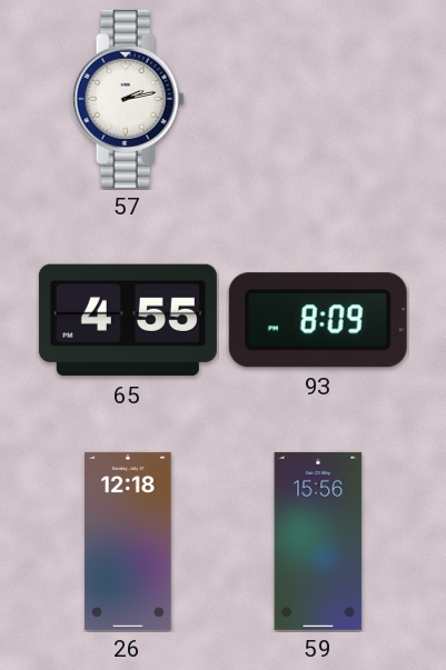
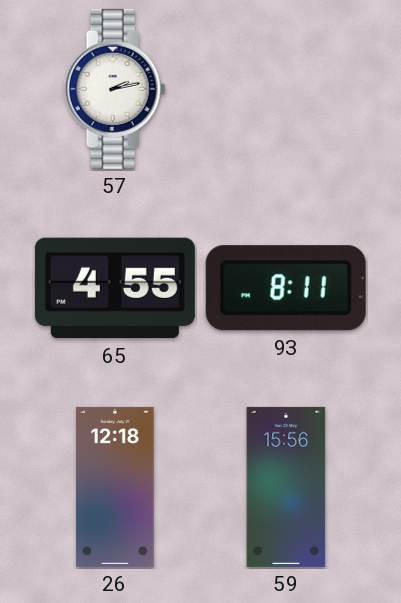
93: 8:09 -> 8:11 (286, 288)
